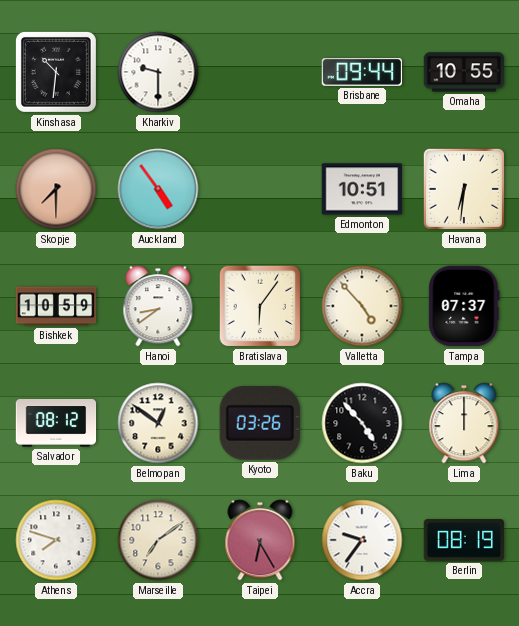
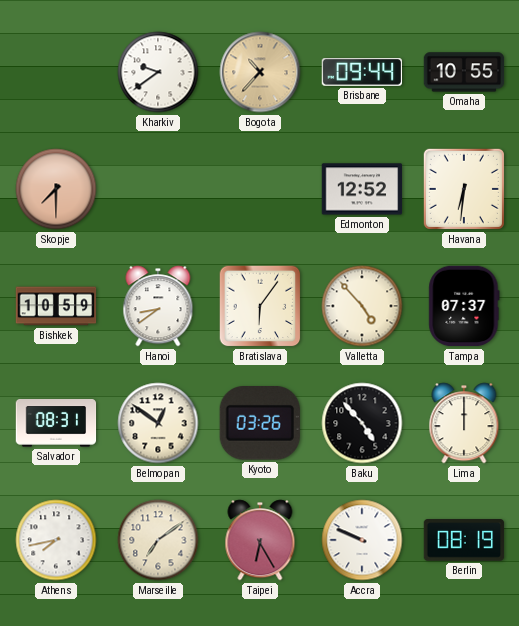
Kinshasa: 10:31 -> none (56, 72)
Kharkiv: 9:30 -> 9:39 (158, 72)
Bogota: none -> 10:37 (260, 72)
Auckland: 4:54 -> none (158, 189)
Edmonton: 10:51 -> 12:52 (362, 189)
Salvador: 08:12 -> 08:31 (56, 423)
Athens: 7:48 -> 7:43 (56, 540)
Accra: 9:36 -> 9:49 (362, 540)
